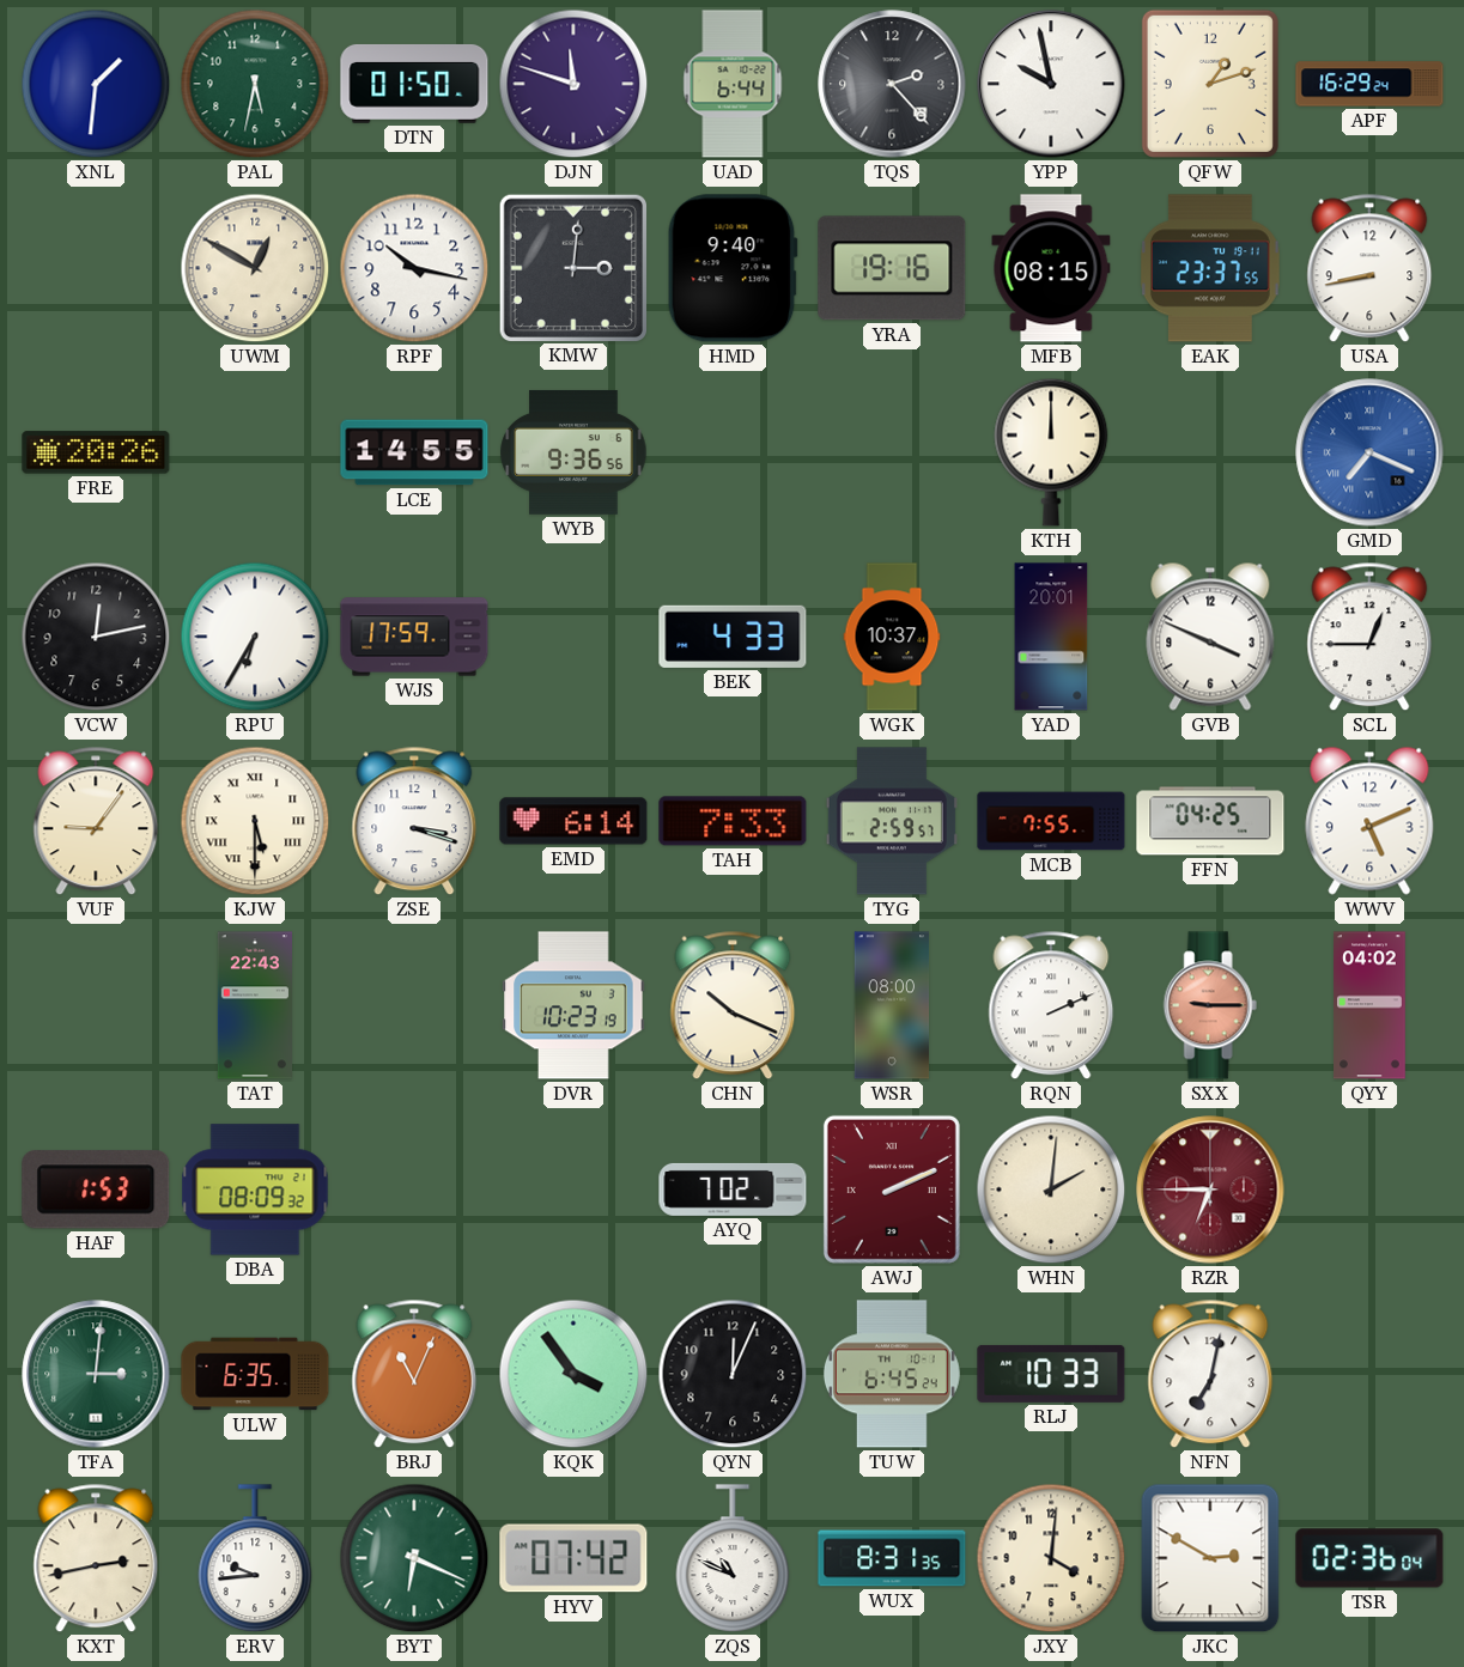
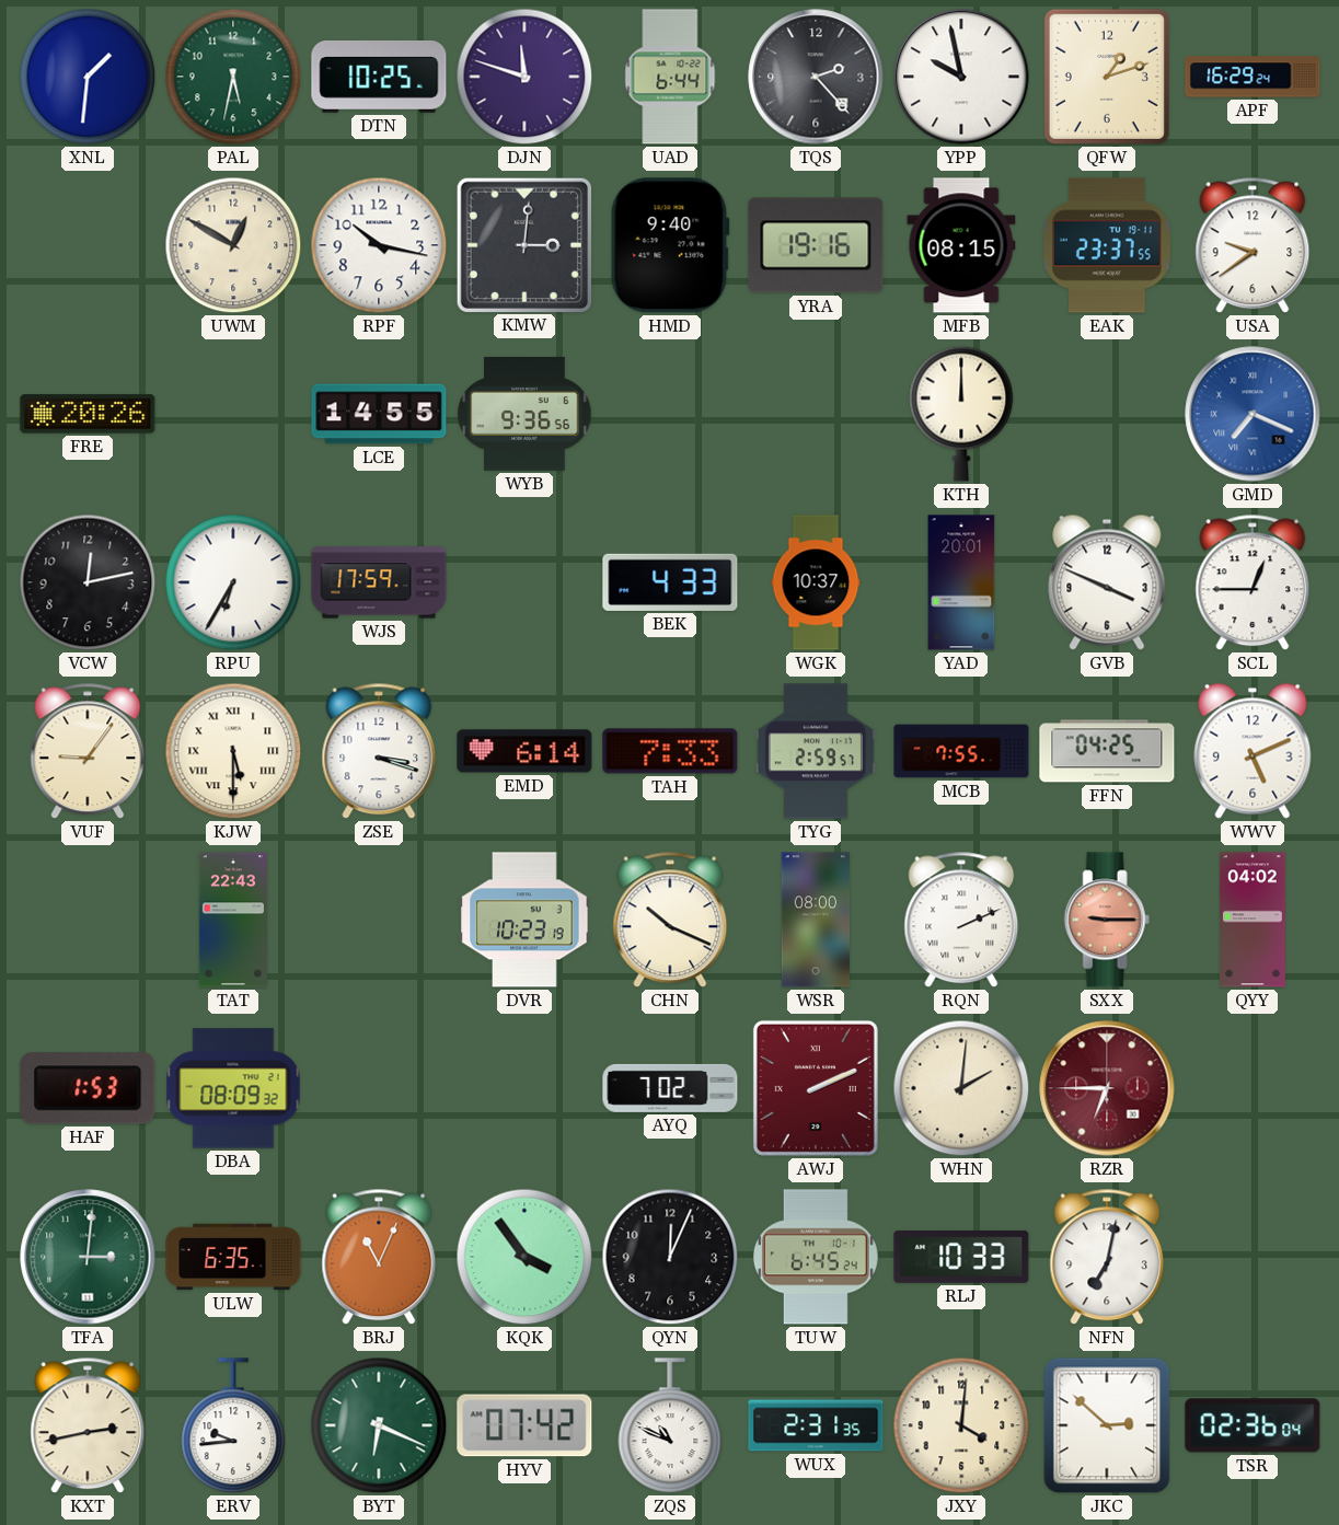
DTN: 01:50 -> 10:25 (379, 77)
USA: 8:43 -> 9:39 (1253, 245)
WUX: 8:31 -> 2:31 (816, 1425)
JKC: 2:50 -> 2:52 (1107, 1425)
